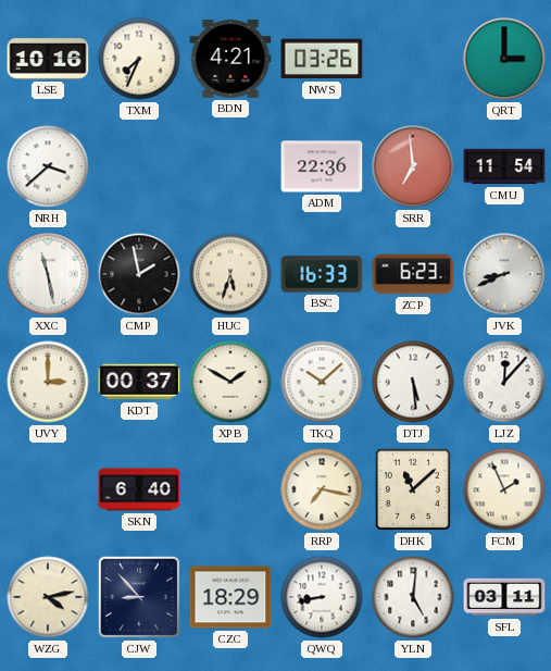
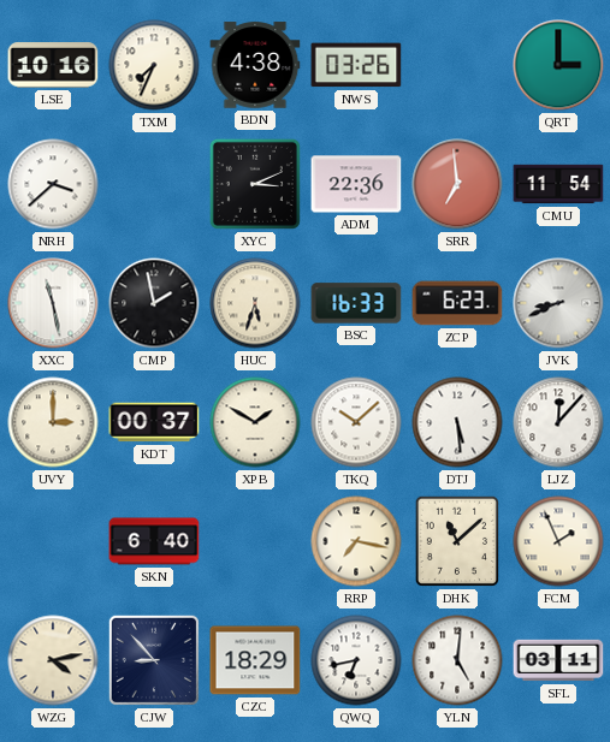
BDN: 4:21 -> 4:38 (255, 65)
XYC: none -> 3:11 (255, 184)
QWQ: 8:43 -> 6:43 (356, 660)
